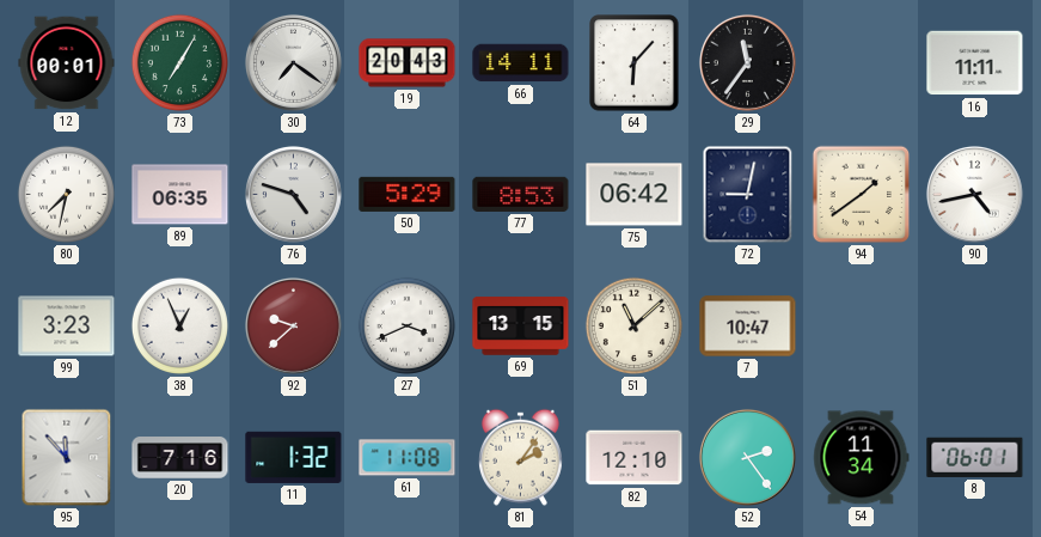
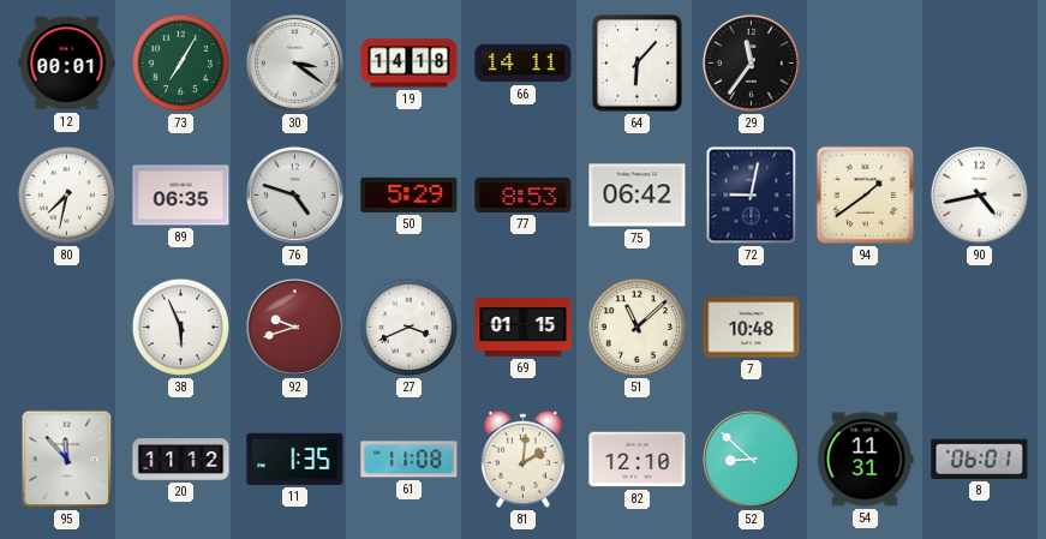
30: 7:21 -> 3:21 (294, 62)
19: 20:43 -> 14:18 (410, 64)
16: 11:11 -> none (975, 63)
99: 3:23 -> none (67, 327)
38: 12:56 -> 5:56 (180, 327)
92: 9:38 -> 9:42 (294, 327)
69: 13:15 -> 01:15 (524, 328)
7: 10:47 -> 10:48 (752, 328)
20: 7:16 -> 11:12 (181, 460)
11: 1:32 -> 1:35 (295, 459)
81: 2:06 -> 2:01 (522, 459)
52: 2:24 -> 8:52 (751, 459)
54: 11:34 -> 11:31 (866, 460)
